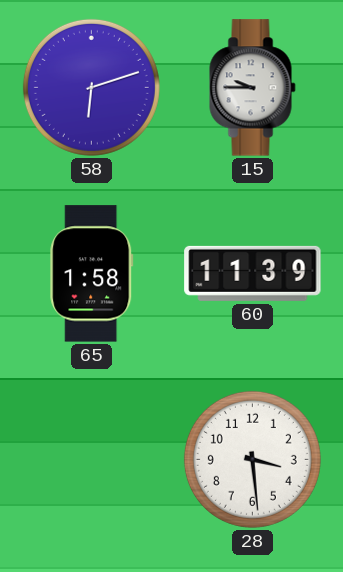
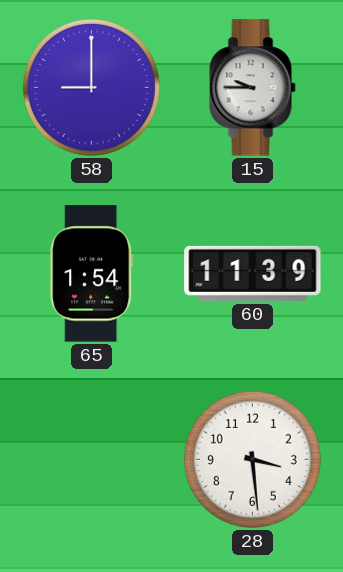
58: 6:12 -> 9:00 (91, 87)
65: 1:58 -> 1:54 (92, 274)
